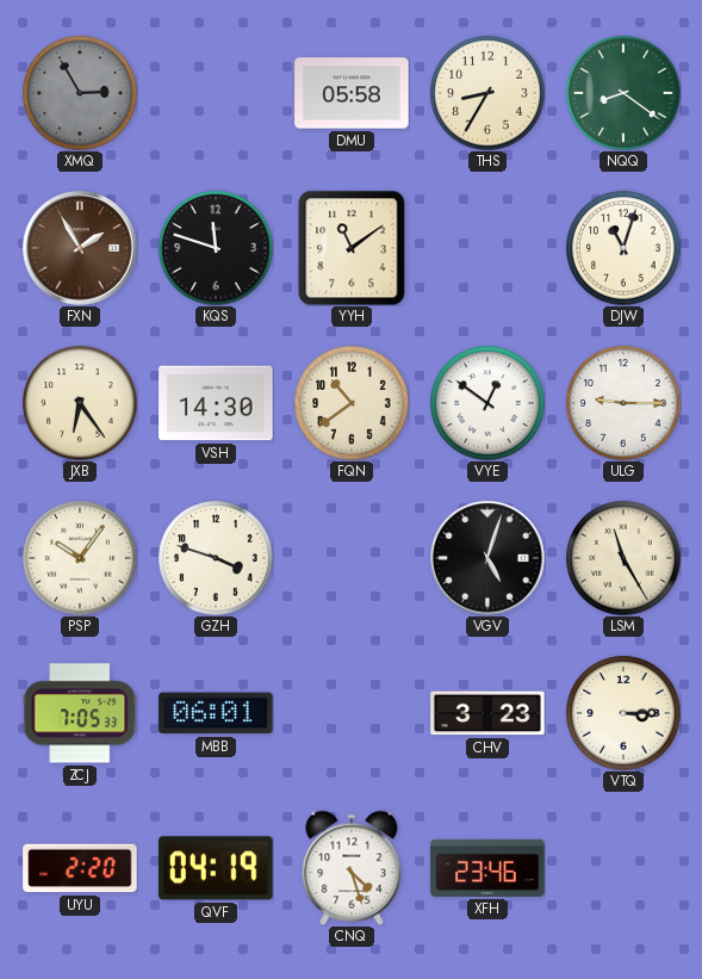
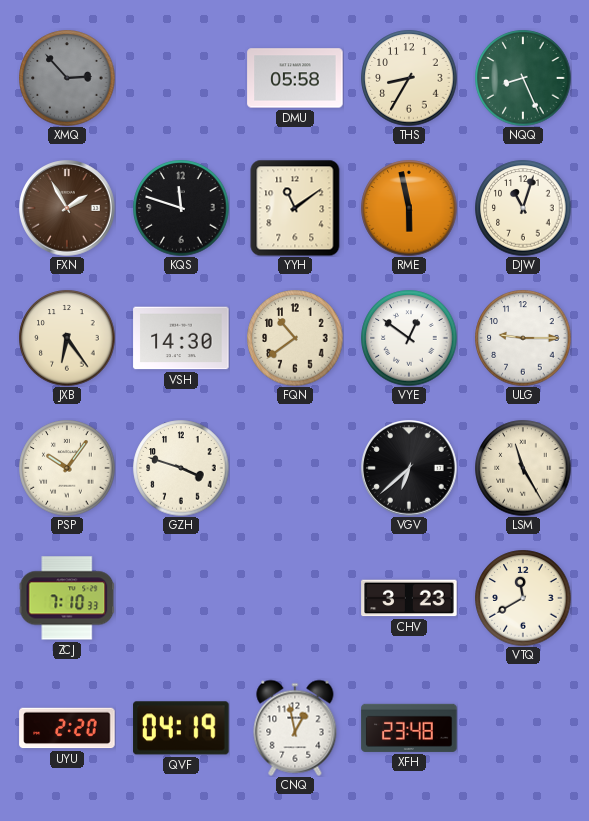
XMQ: 2:55 -> 2:53 (67, 78)
NQQ: 8:21 -> 8:26 (523, 78)
RME: none -> 5:58 (409, 208)
VGV: 5:03 -> 6:38 (409, 468)
ZCJ: 7:05 -> 7:10 (67, 598)
MBB: 06:01 -> none (216, 713)
VTQ: 3:15 -> 11:40 (523, 598)
CNQ: 4:27 -> 12:58 (295, 728)
XFH: 23:46 -> 23:48 (409, 728)
